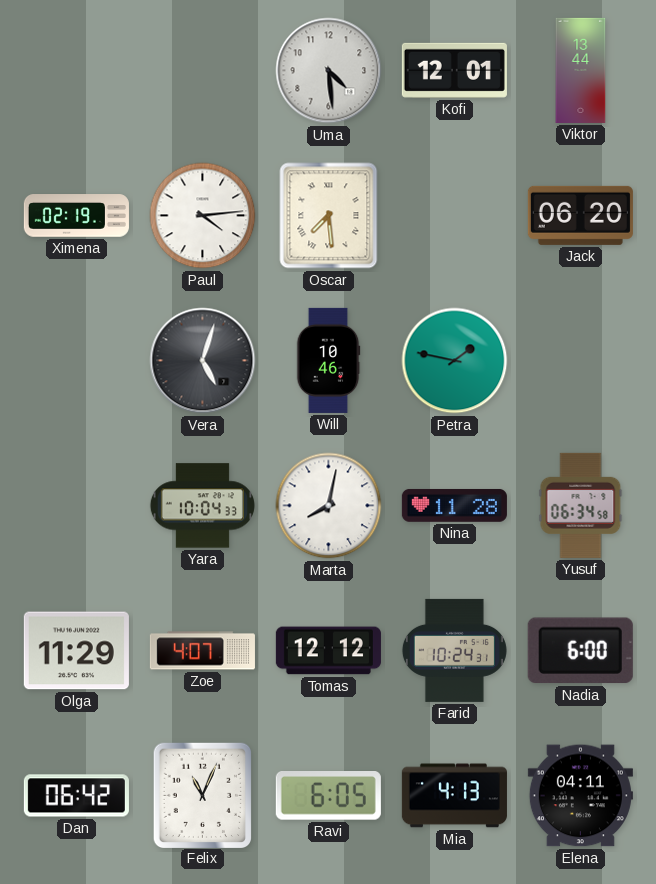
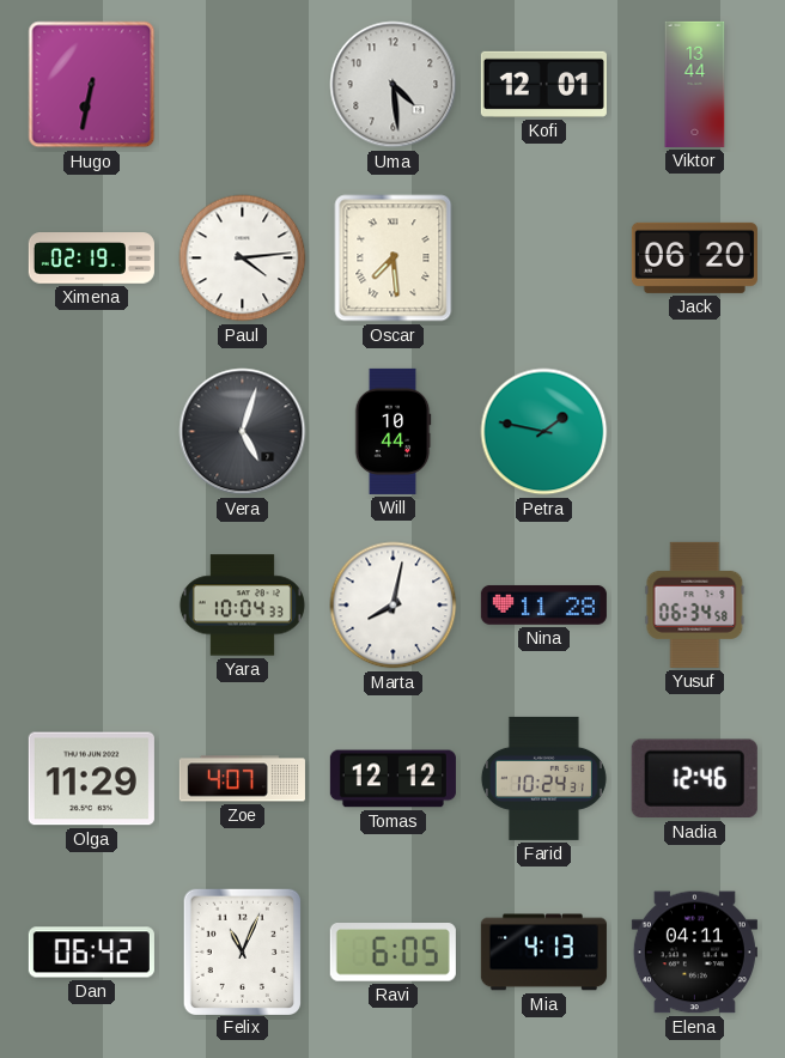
Hugo: none -> 6:32 (92, 85)
Will: 10:46 -> 10:44 (392, 431)
Nadia: 6:00 -> 12:46 (694, 779)
